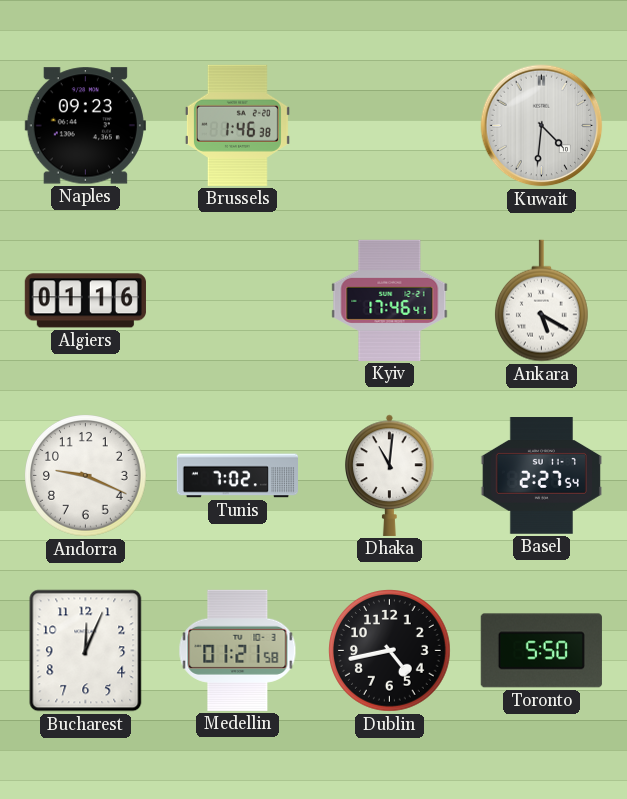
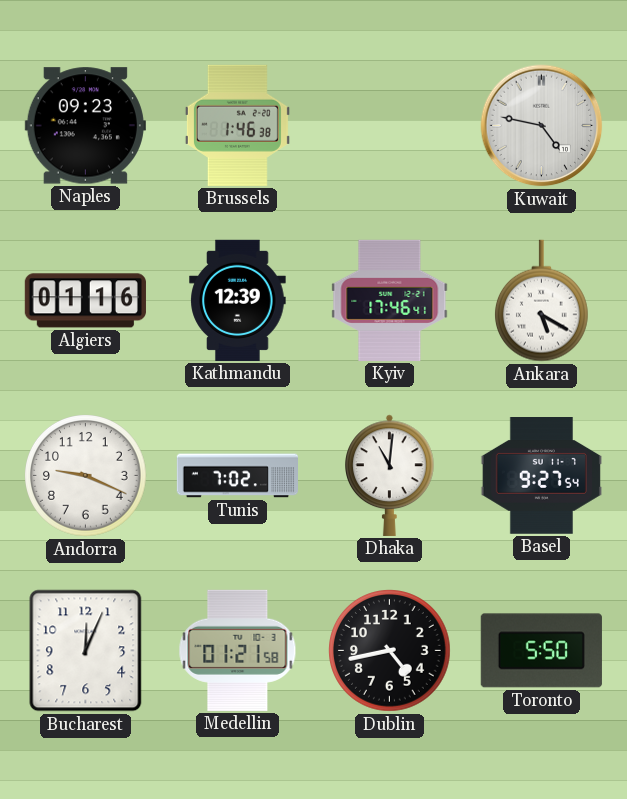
Kuwait: 4:31 -> 4:47 (542, 126)
Kathmandu: none -> 12:39 (238, 300)
Basel: 2:27 -> 9:27 (541, 476)
